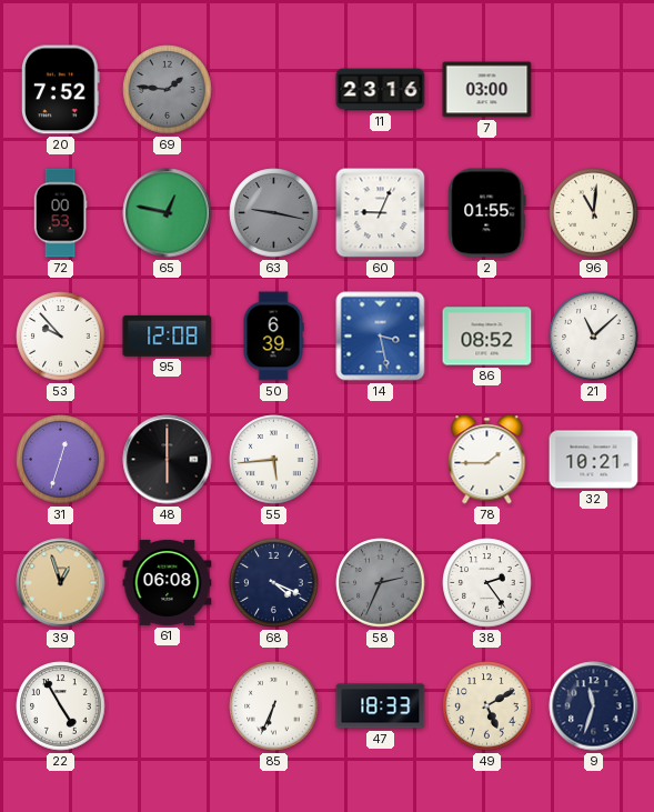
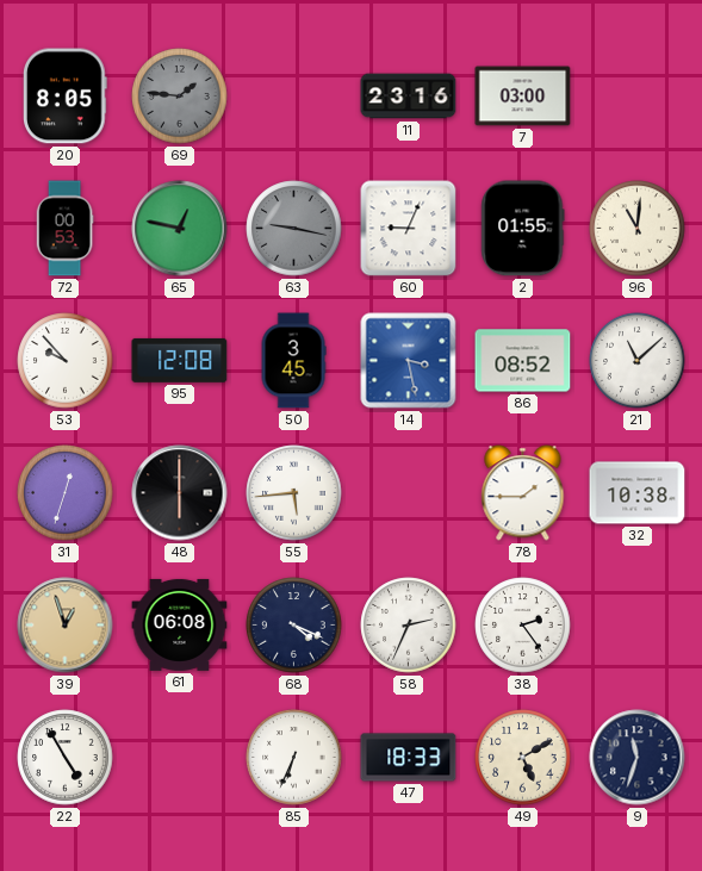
20: 7:52 -> 8:05 (66, 97)
50: 6:39 -> 3:45 (293, 361)
32: 10:21 -> 10:38 (638, 493)
58 dial: grey -> white (409, 626)
